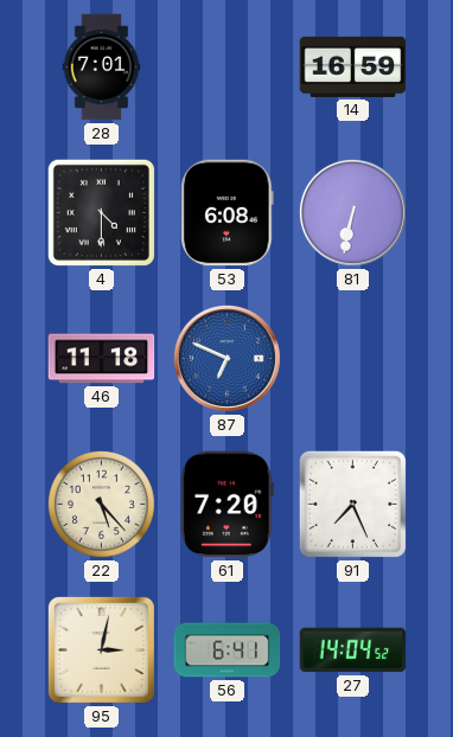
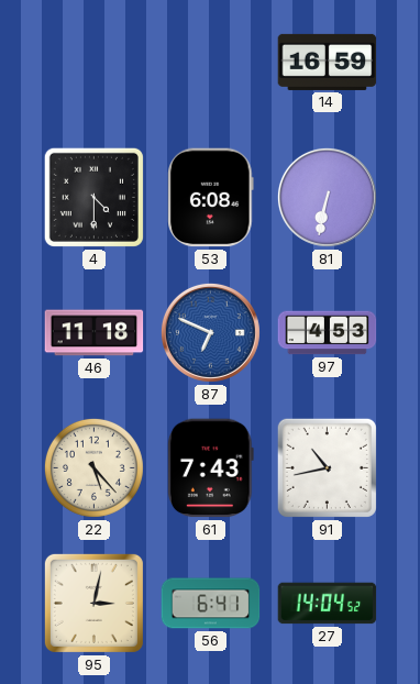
28: 7:01 -> none (102, 68)
97: none -> 4:53 (328, 333)
61: 7:20 -> 7:43 (210, 468)
91: 7:26 -> 10:43 (327, 467)
